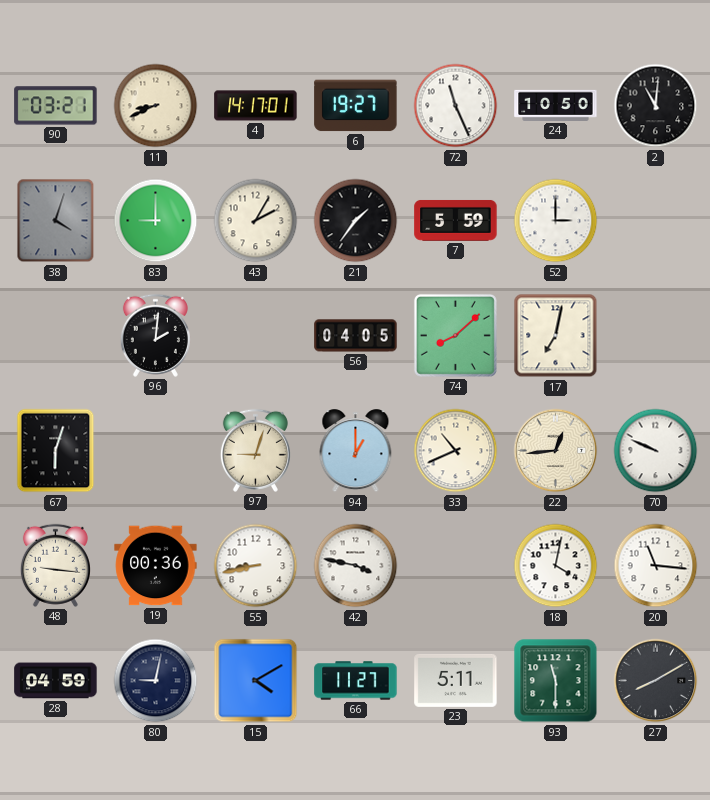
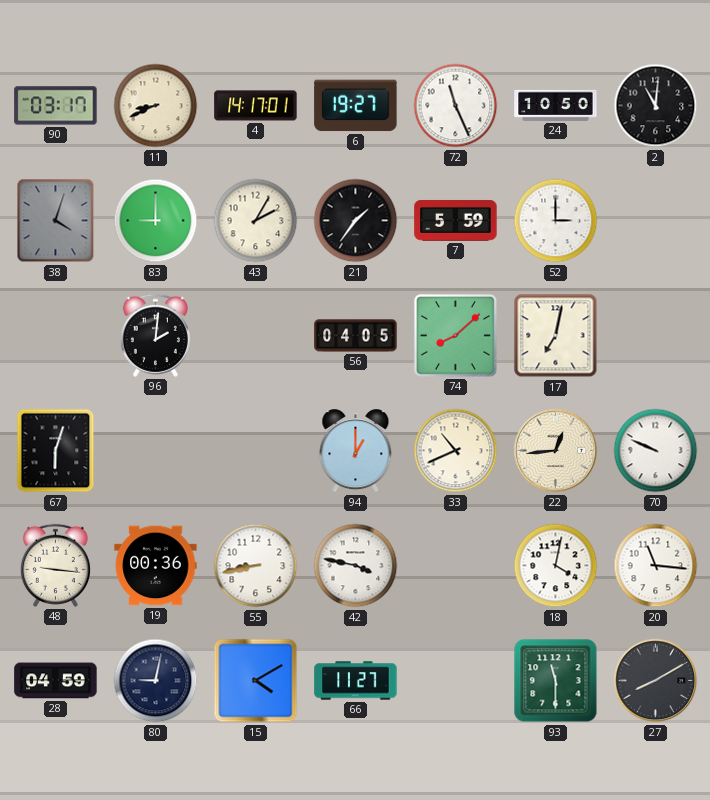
90: 03:21 -> 03:17 (56, 106)
97: 9:03 -> none (255, 450)
23: 5:11 -> none (456, 680)
